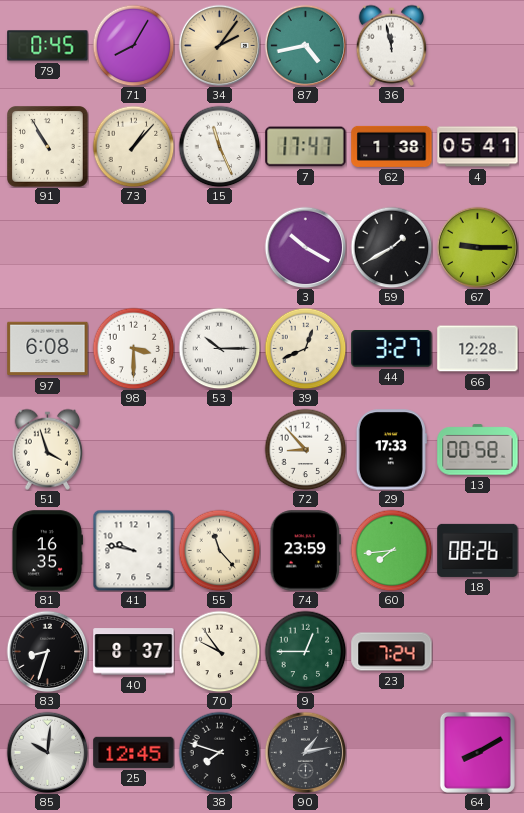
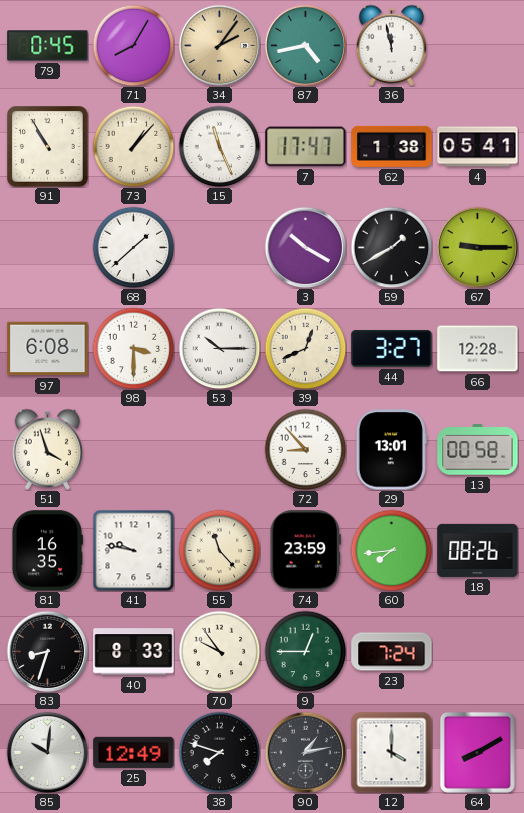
68: none -> 1:38 (133, 247)
29: 17:33 -> 13:01 (391, 450)
40: 8:37 -> 8:33 (134, 652)
25: 12:45 -> 12:49 (134, 752)
12: none -> 4:00 (391, 752)
